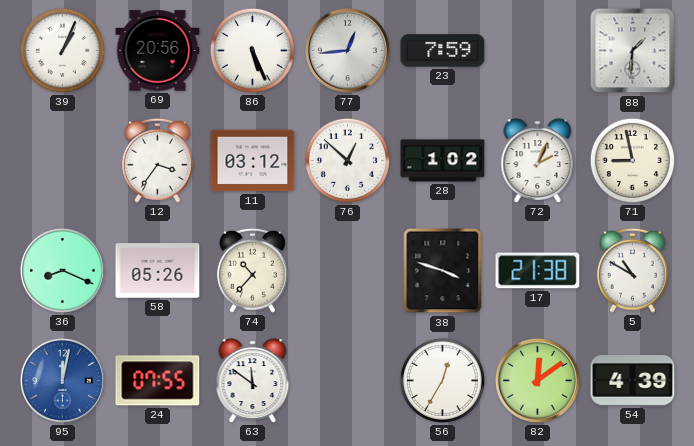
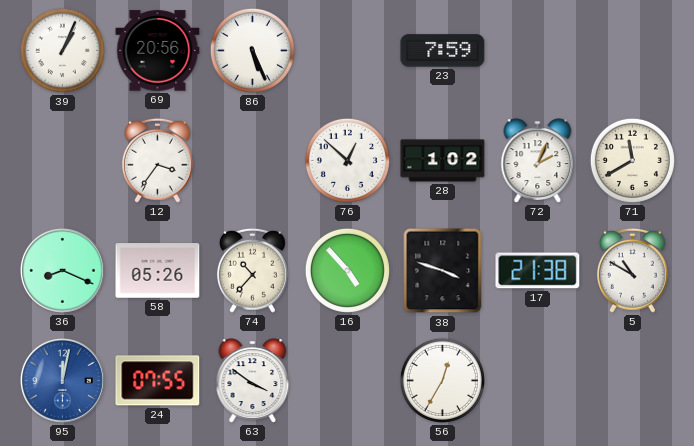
77: 12:44 -> none (347, 50)
88: 1:31 -> none (633, 51)
11: 03:12 -> none (253, 161)
71: 8:58 -> 11:40 (632, 160)
16: none -> 4:53 (347, 270)
63: 11:51 -> 3:51 (253, 381)
82: 12:09 -> none (537, 380)
54: 4:39 -> none (633, 381)
